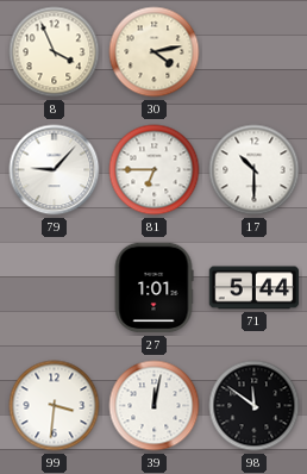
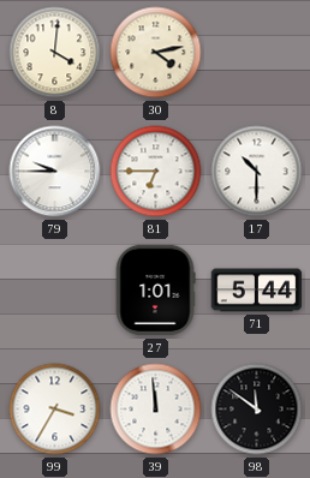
8: 3:56 -> 4:01 (55, 53)
79: 9:07 -> 9:45 (55, 172)
99: 3:31 -> 3:35 (55, 410)
39: 12:02 -> 11:59 (156, 410)
